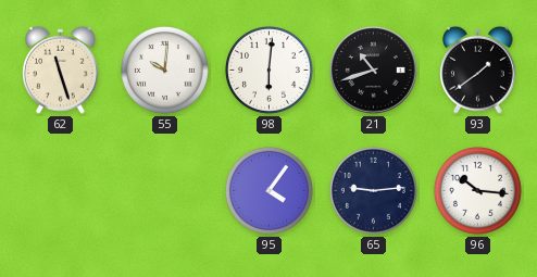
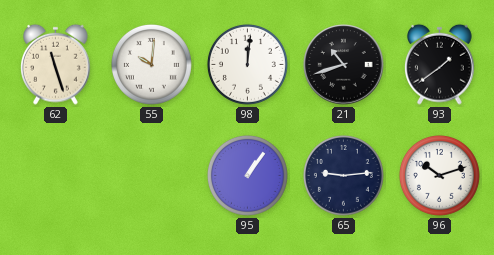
98: 6:01 -> 12:01 (247, 64)
95: 4:06 -> 1:06 (247, 175)
96: 10:16 -> 10:12 (439, 175)
